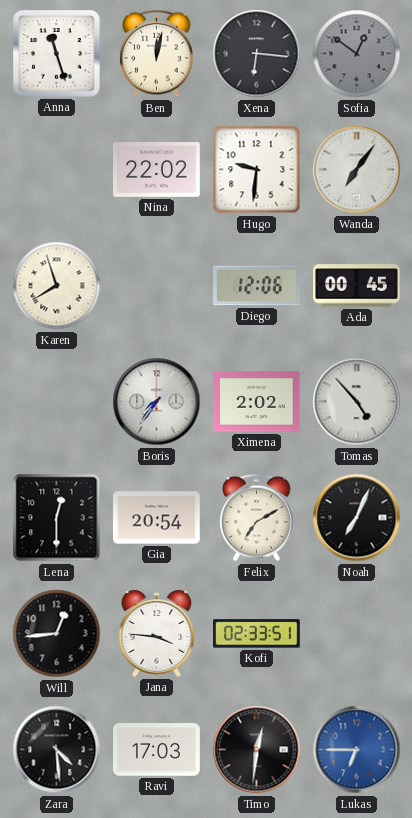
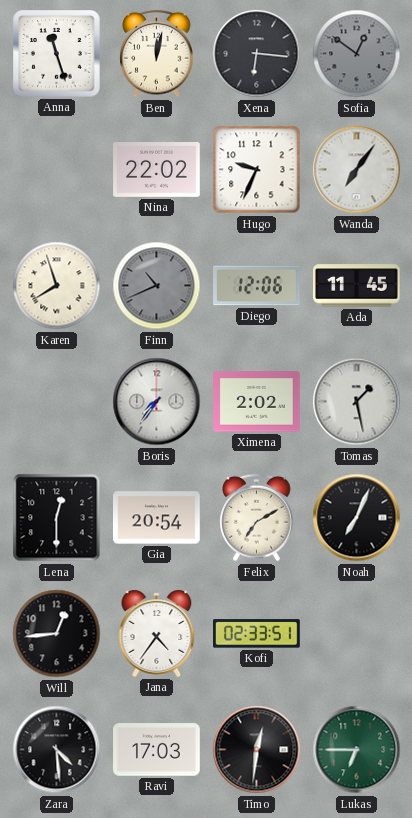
Hugo: 9:31 -> 9:34 (257, 170)
Finn: none -> 10:41 (157, 286)
Ada: 00:45 -> 11:45 (357, 286)
Tomas: 4:53 -> 1:28 (357, 402)
Jana: 3:46 -> 4:36 (157, 633)
Lukas dial: blue -> green (357, 750)
